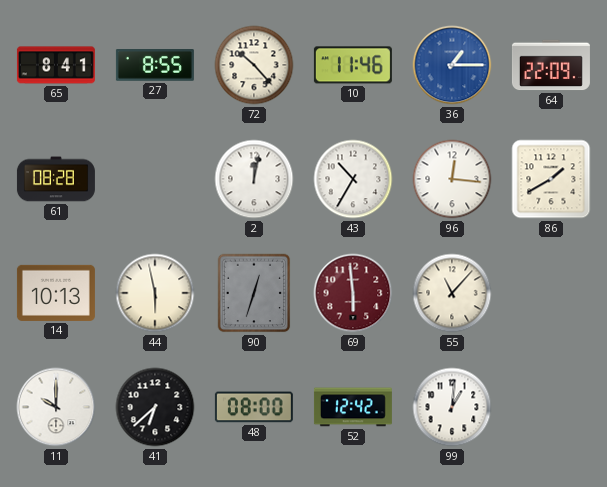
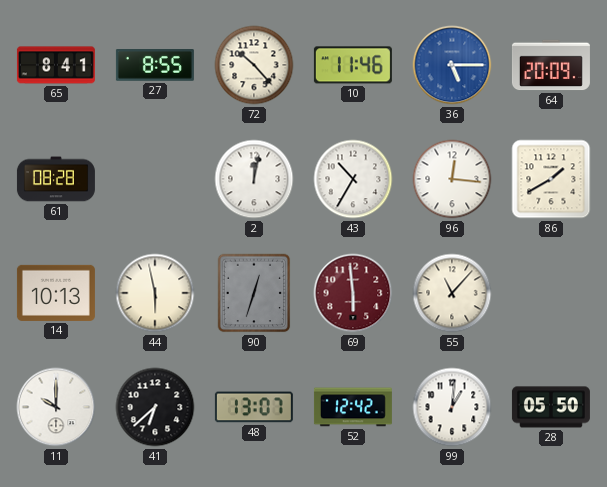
36: 1:15 -> 5:15 (452, 65)
64: 22:09 -> 20:09 (551, 65)
48: 08:00 -> 13:07 (254, 407)
28: none -> 05:50 (551, 407)
